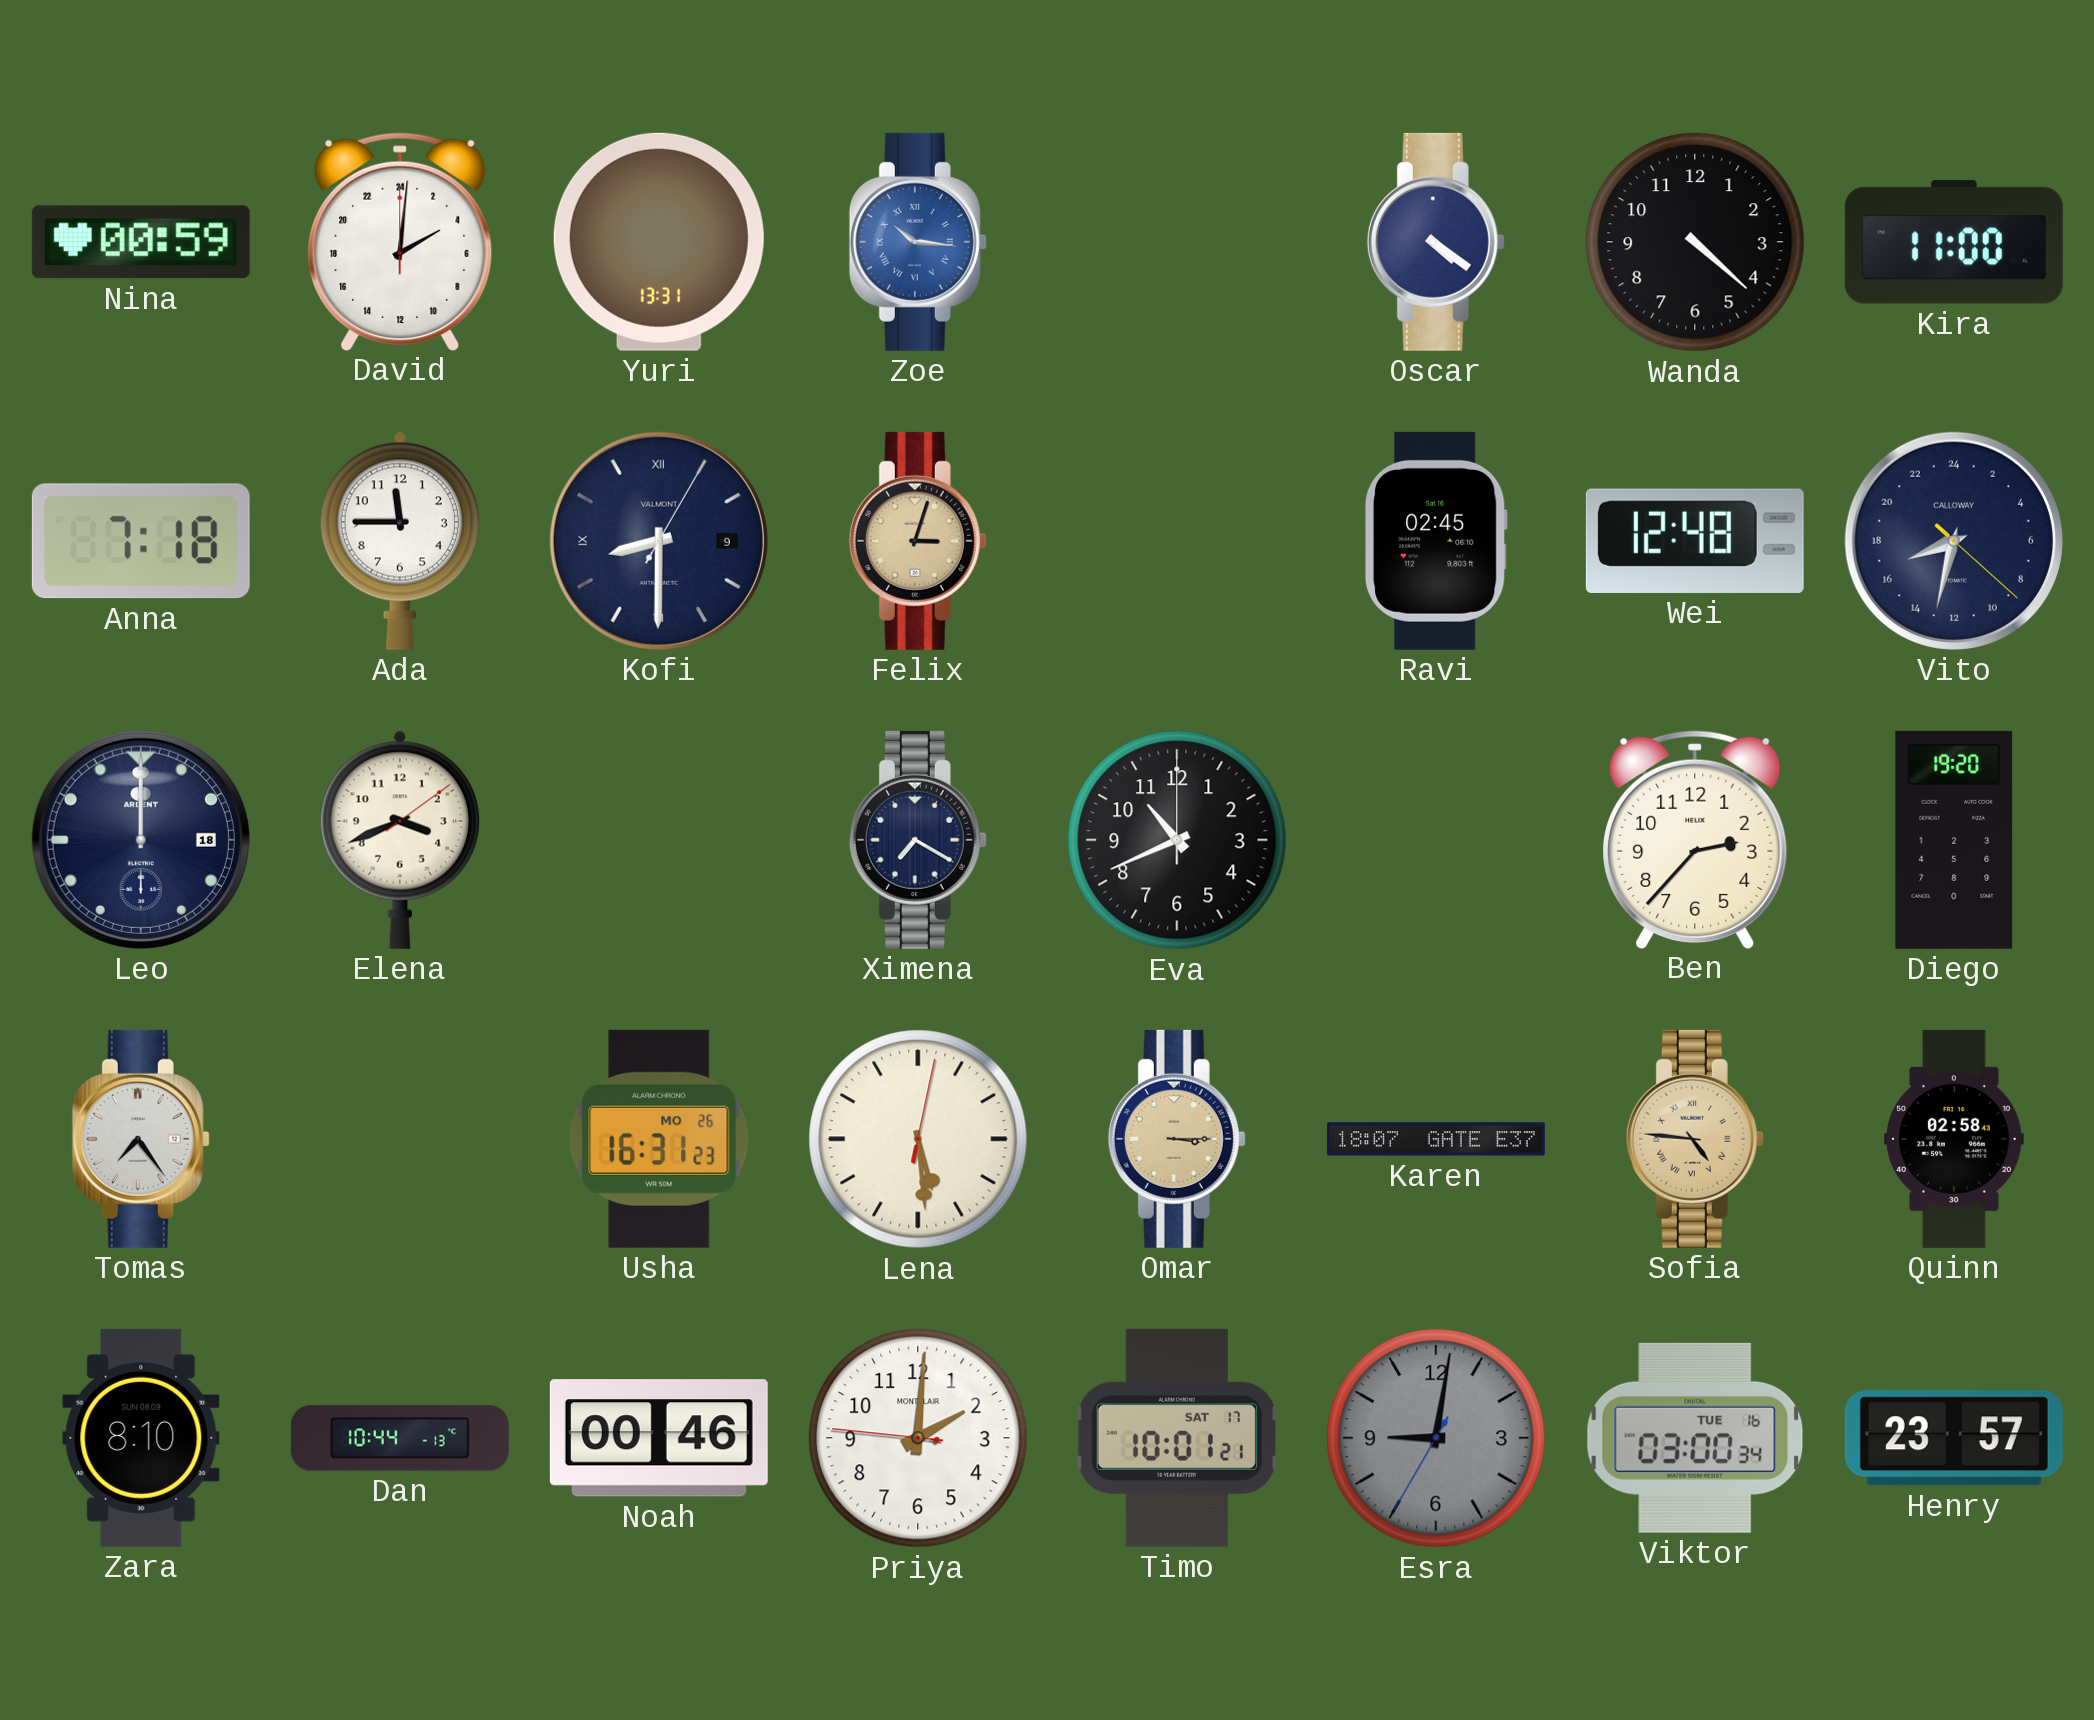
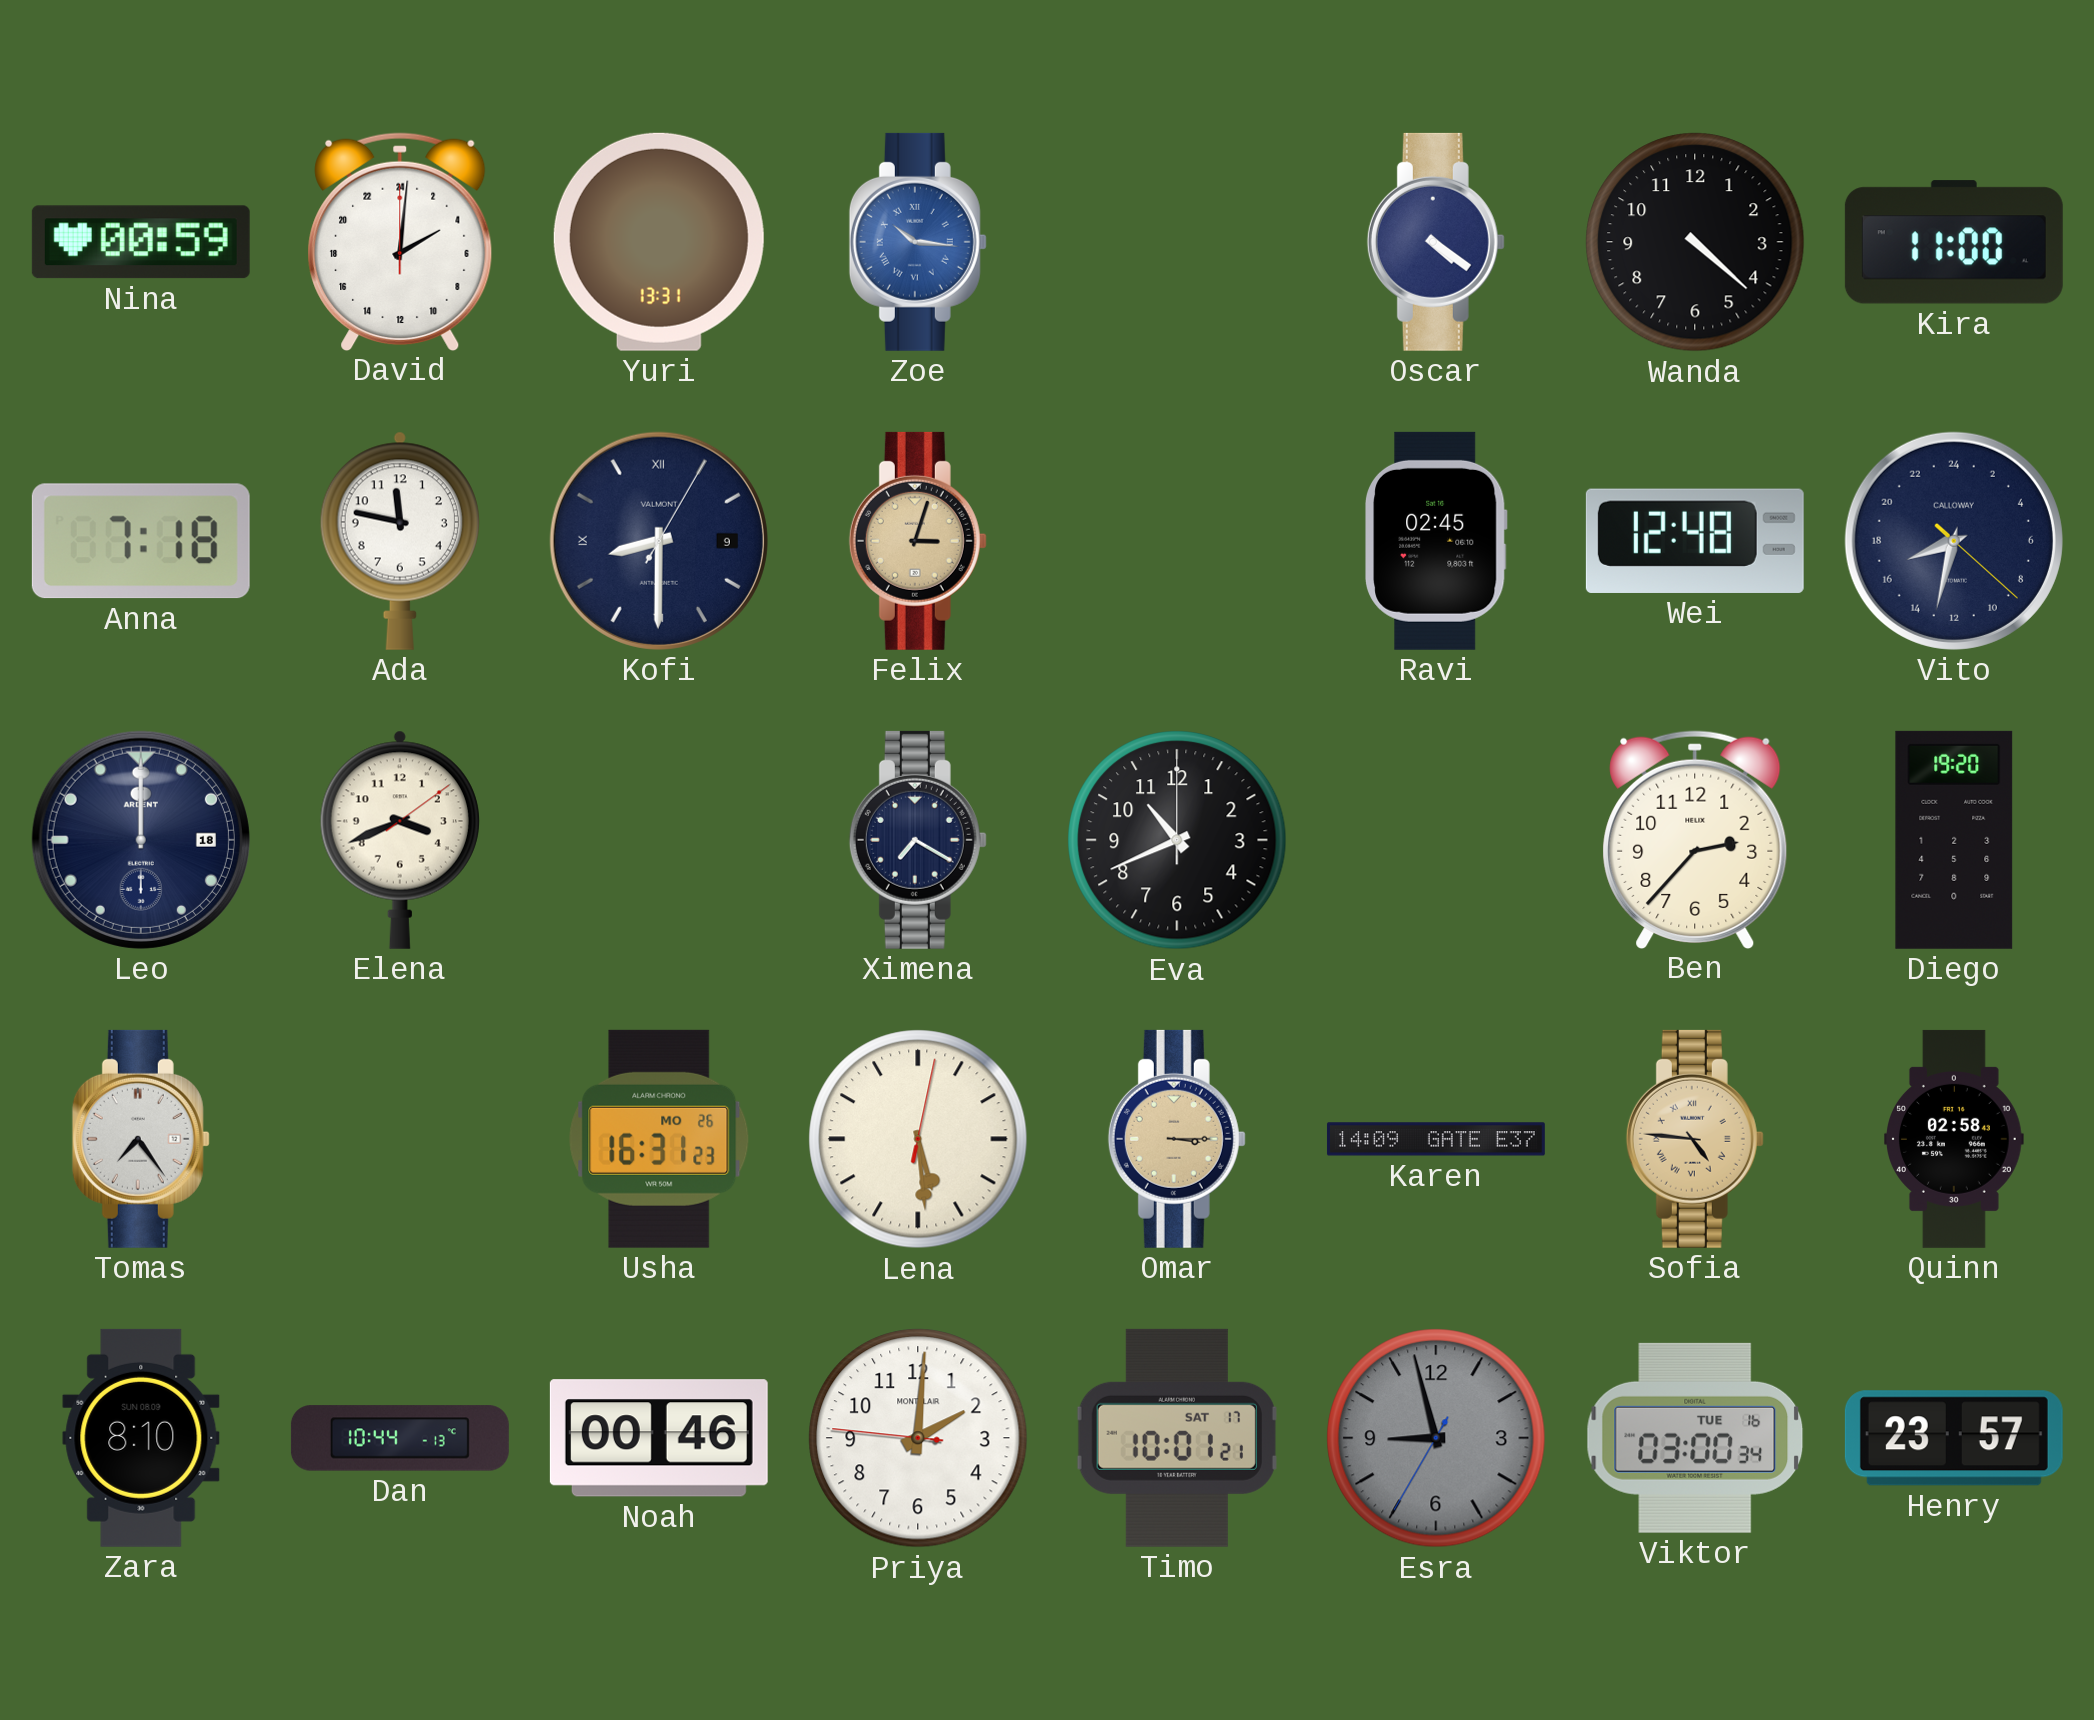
Ada: 11:45 -> 11:47 (400, 541)
Karen: 18:07 -> 14:09 (1436, 1139)
Esra: 9:01 -> 8:57 (1436, 1438)
